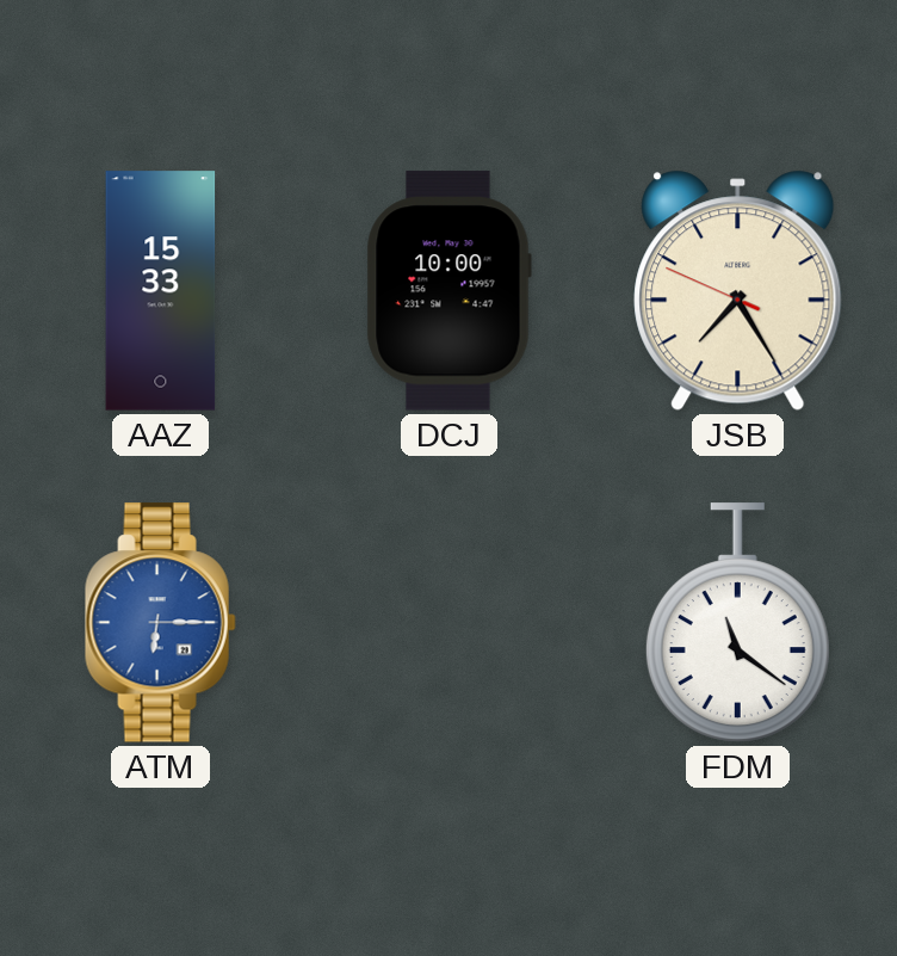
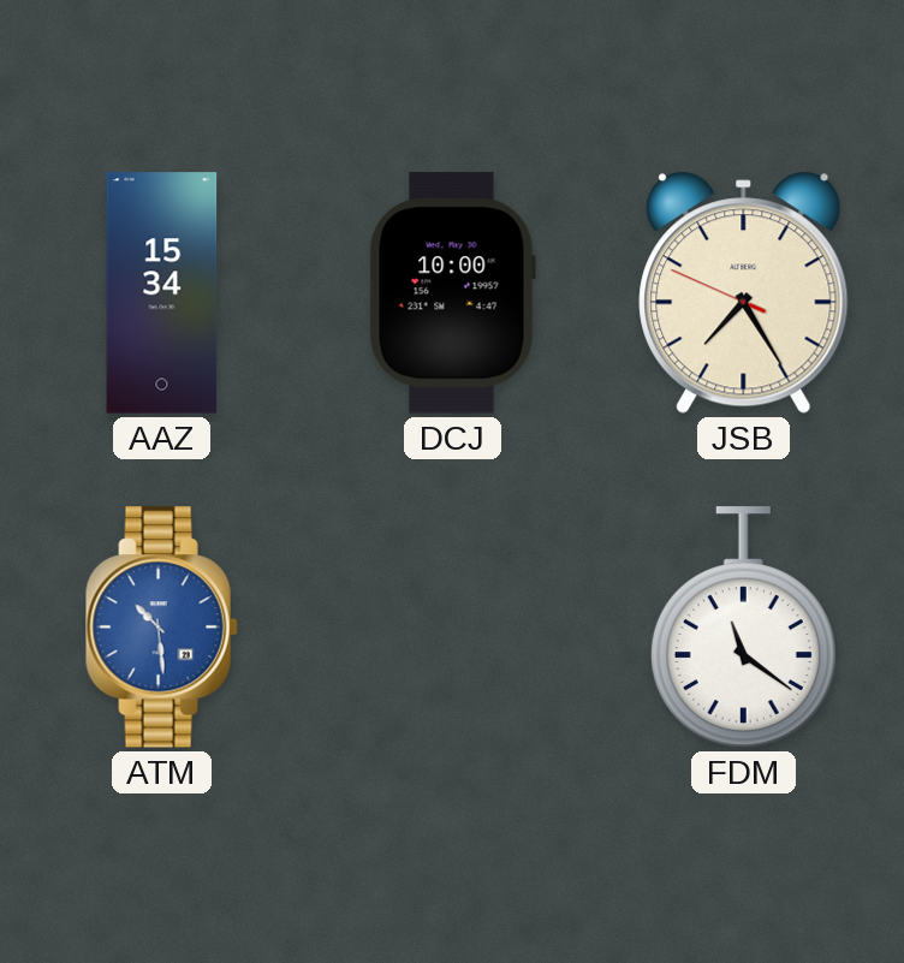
AAZ: 15:33 -> 15:34 (162, 293)
ATM: 6:15 -> 10:29 (161, 628)
